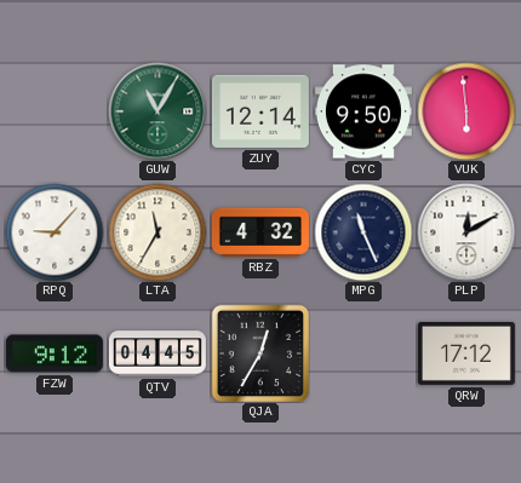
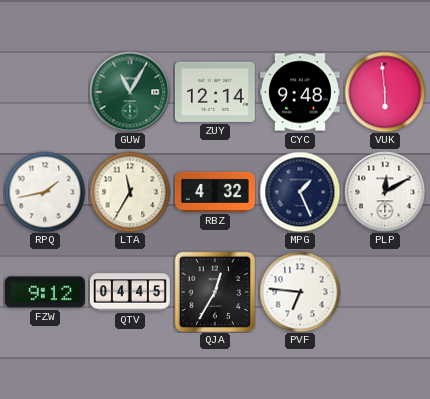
CYC: 9:50 -> 9:48 (300, 92)
RPQ: 9:07 -> 1:43 (45, 192)
MPG: 11:26 -> 1:26 (300, 192)
PVF: none -> 6:46 (300, 292)
QRW: 17:12 -> none (466, 353)
